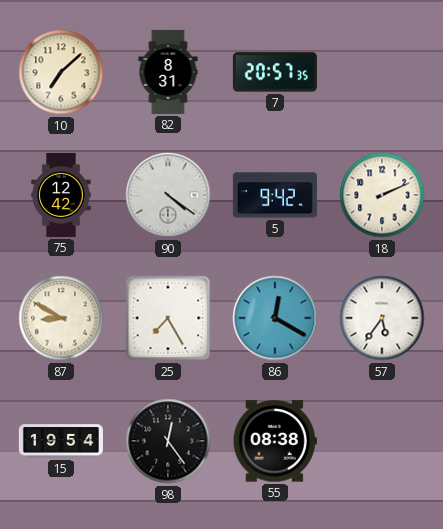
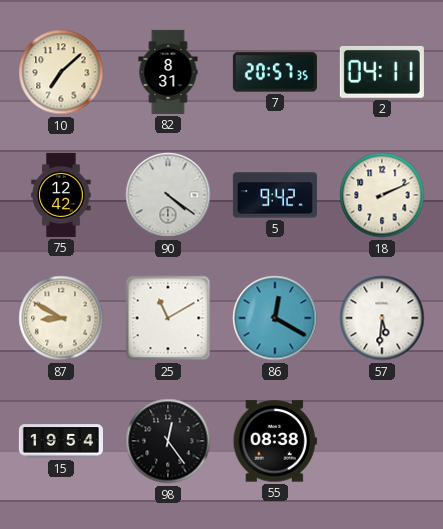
2: none -> 04:11 (382, 72)
25: 7:25 -> 11:10 (168, 318)
57: 5:36 -> 5:31 (382, 318)
